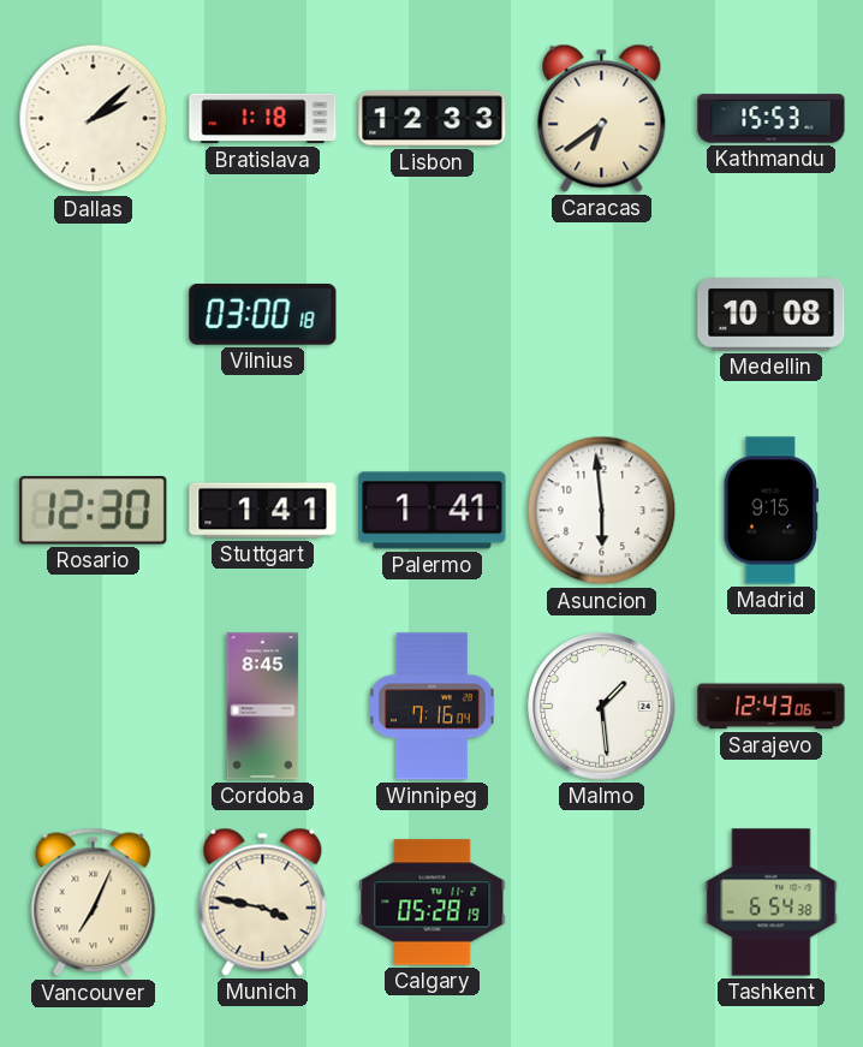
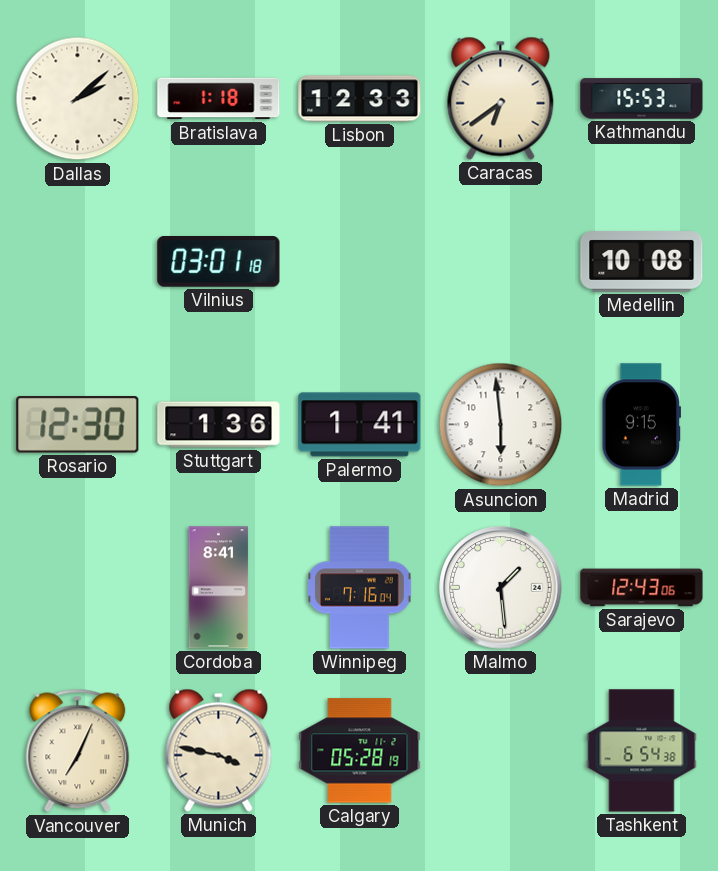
Vilnius: 03:00 -> 03:01 (219, 262)
Stuttgart: 1:41 -> 1:36 (219, 425)
Cordoba: 8:45 -> 8:41 (219, 588)
